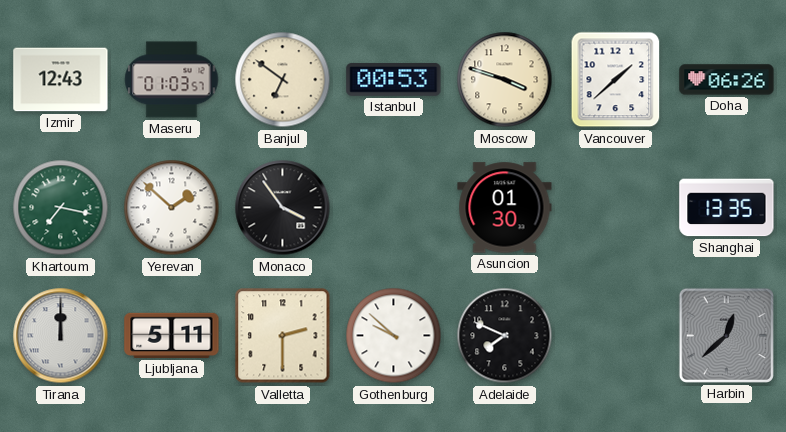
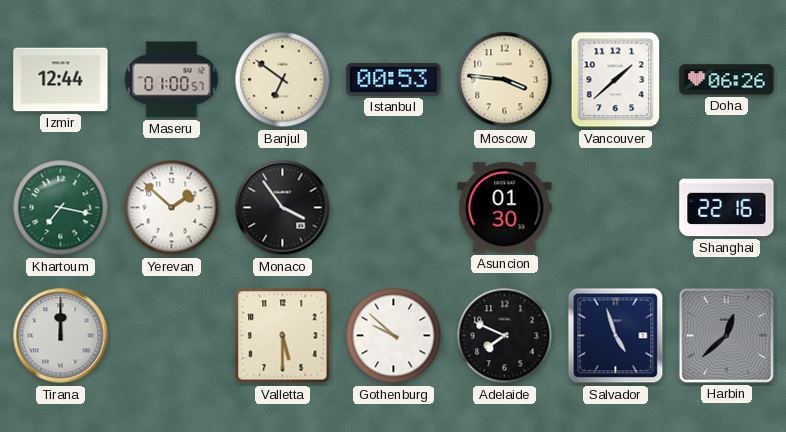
Izmir: 12:43 -> 12:44 (61, 80)
Maseru: 01:03 -> 01:00 (172, 80)
Moscow: 3:48 -> 3:46 (505, 80)
Shanghai: 13:35 -> 22:16 (727, 208)
Ljubljana: 5:11 -> none (172, 335)
Valletta: 2:30 -> 5:30 (283, 336)
Salvador: none -> 4:57 (616, 336)
